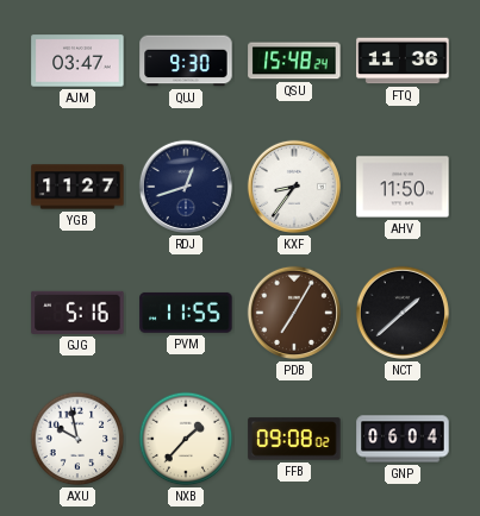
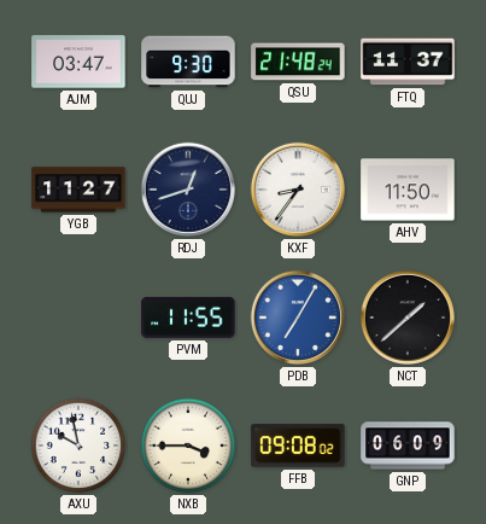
QSU: 15:48 -> 21:48 (298, 62)
FTQ: 11:36 -> 11:37 (408, 62)
GJG: 5:16 -> none (77, 313)
PDB dial: brown -> blue (298, 318)
NXB: 1:37 -> 3:45 (188, 446)
GNP: 06:04 -> 06:09 (408, 446)
